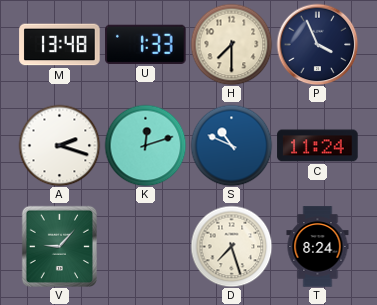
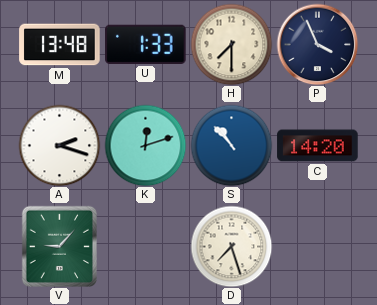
S: 10:49 -> 10:53 (231, 145)
C: 11:24 -> 14:20 (318, 146)
T: 8:24 -> none (318, 247)
